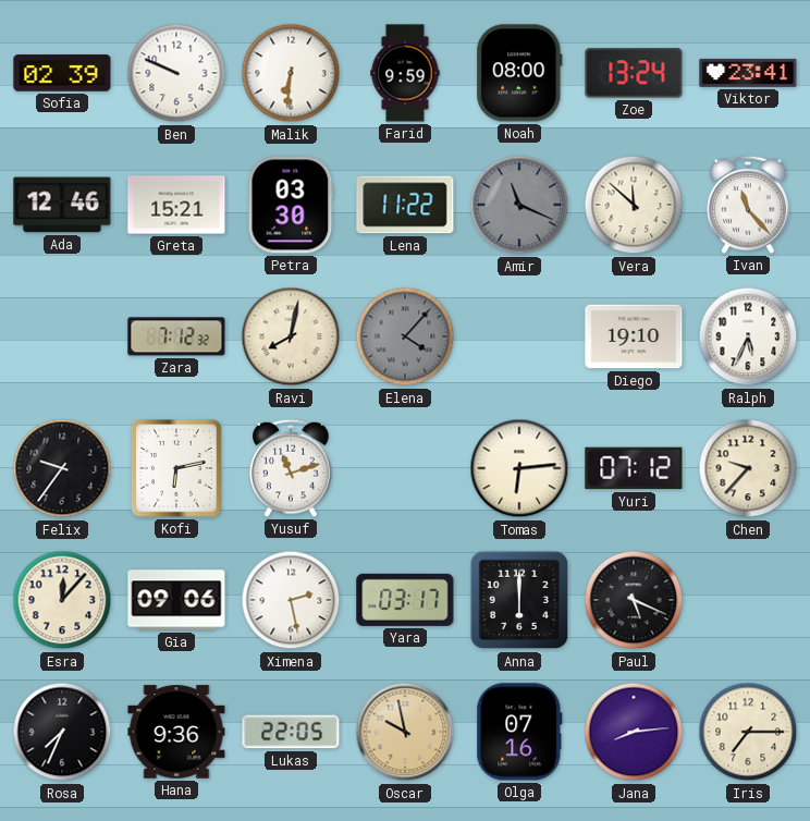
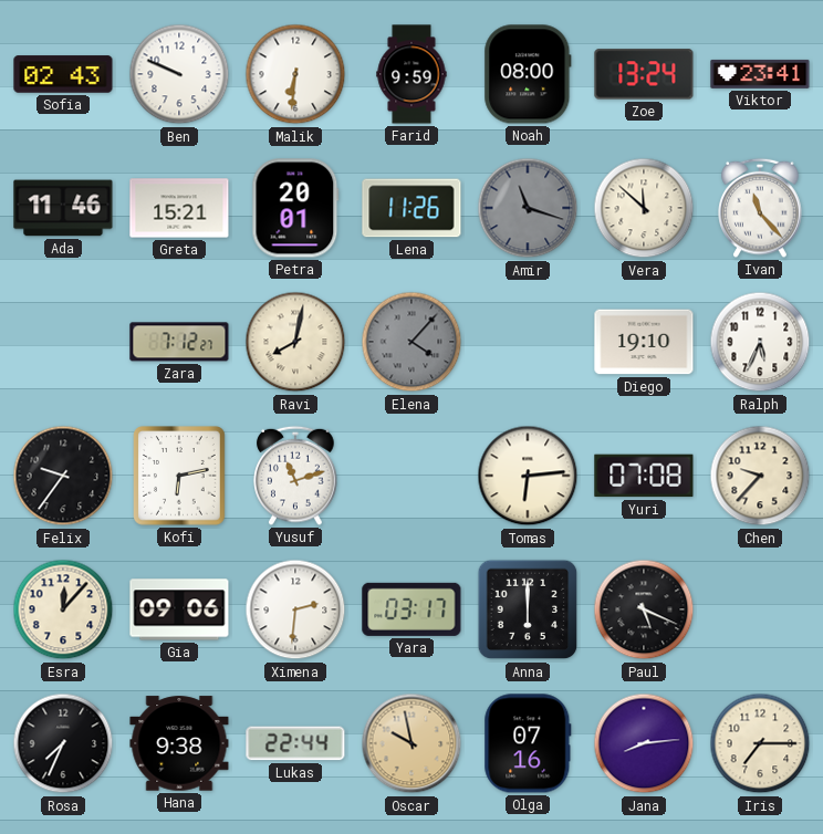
Sofia: 02:39 -> 02:43 (63, 74)
Ada: 12:46 -> 11:46 (63, 208)
Petra: 03:30 -> 20:01 (295, 208)
Lena: 11:22 -> 11:26 (411, 208)
Amir: 11:19 -> 11:18 (528, 208)
Zara: 7:12:32 -> 7:12:27 (179, 342)
Yuri: 07:12 -> 07:08 (644, 476)
Ximena: 2:28 -> 2:31 (295, 609)
Hana: 9:36 -> 9:38 (179, 743)
Lukas: 22:05 -> 22:44 (295, 743)
